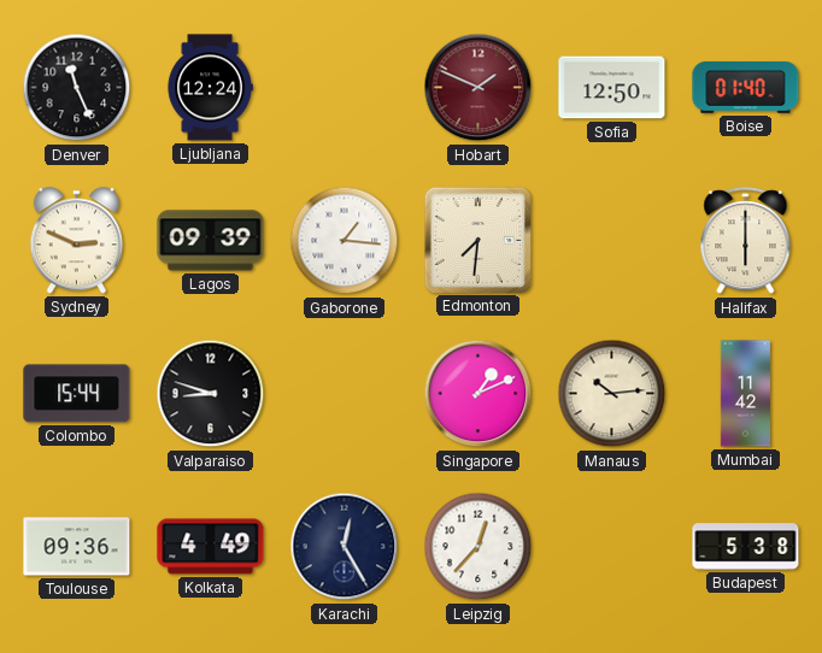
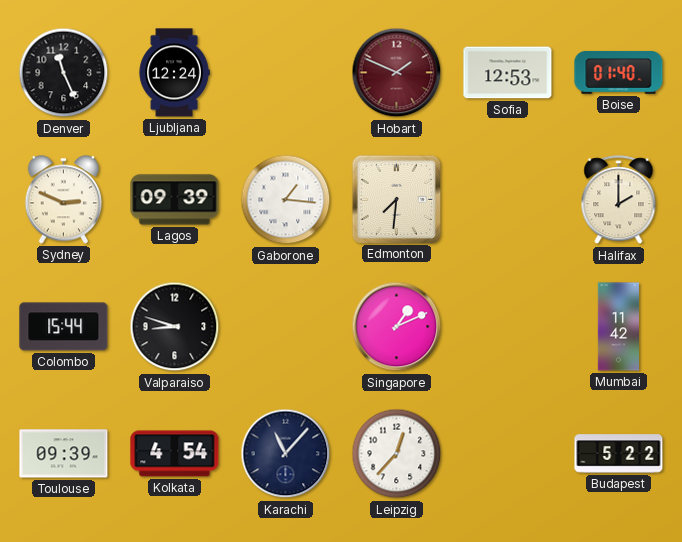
Sofia: 12:50 -> 12:53 (508, 73)
Halifax: 6:00 -> 2:00 (619, 200)
Manaus: 10:14 -> none (612, 394)
Toulouse: 09:36 -> 09:39 (64, 454)
Kolkata: 4:49 -> 4:54 (175, 454)
Karachi: 12:25 -> 11:07 (286, 454)
Budapest: 5:38 -> 5:22 (619, 454)
